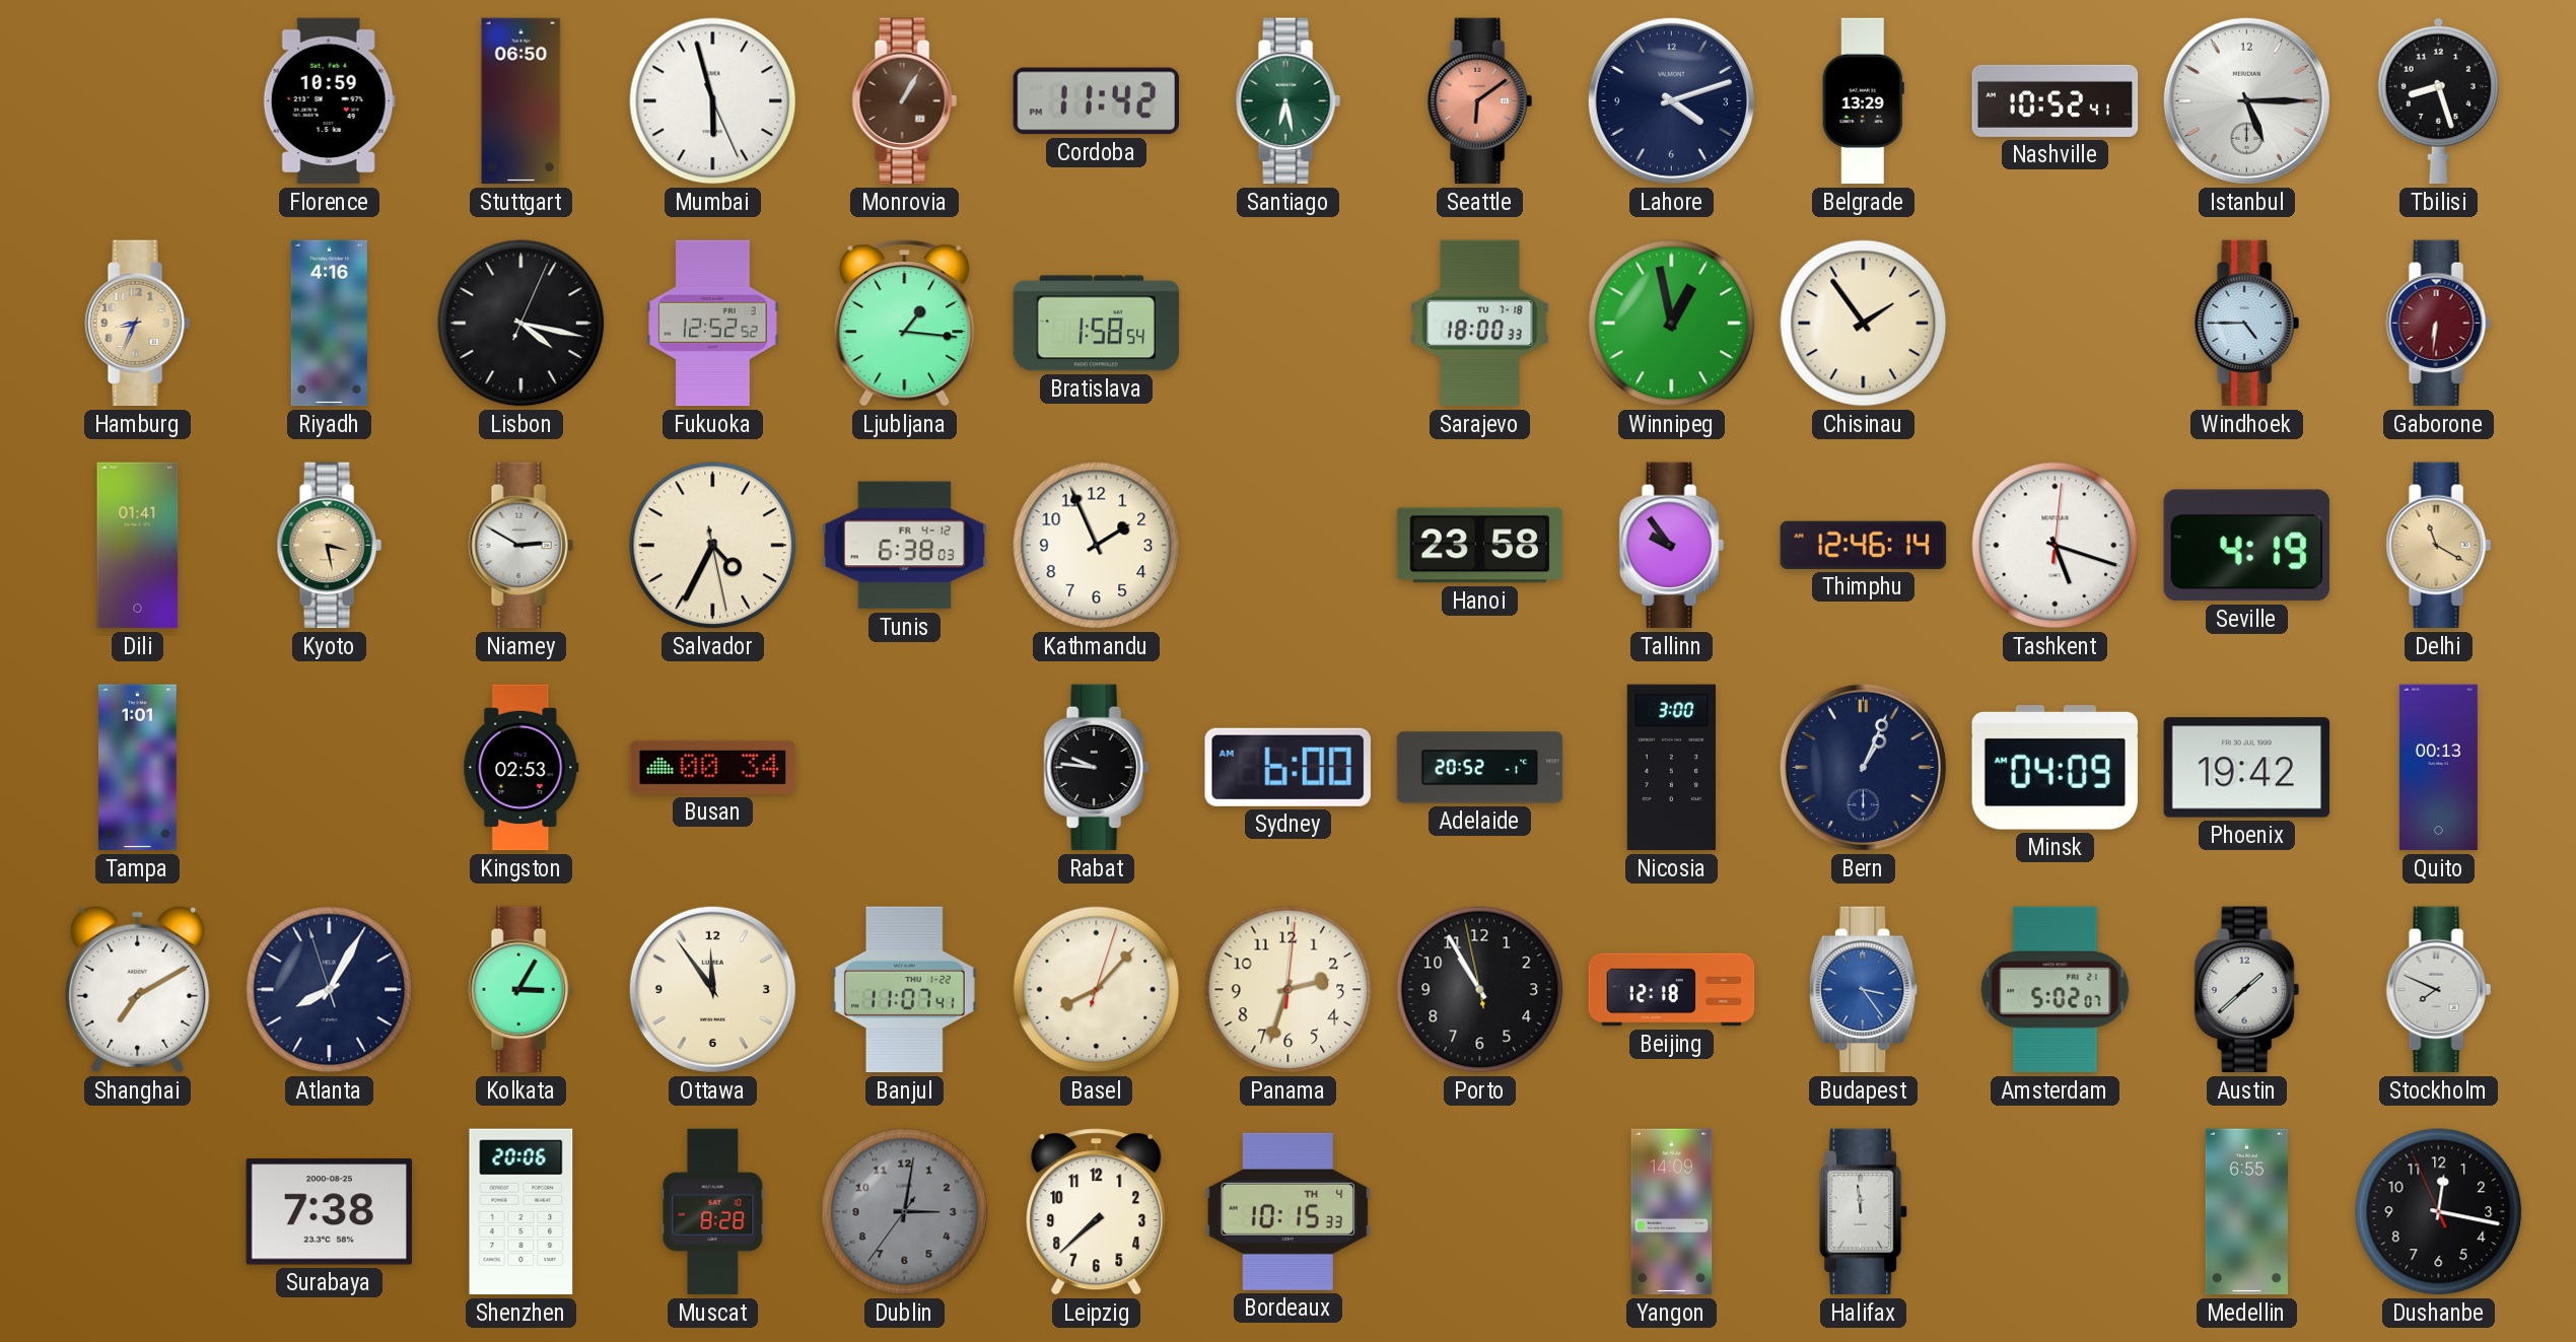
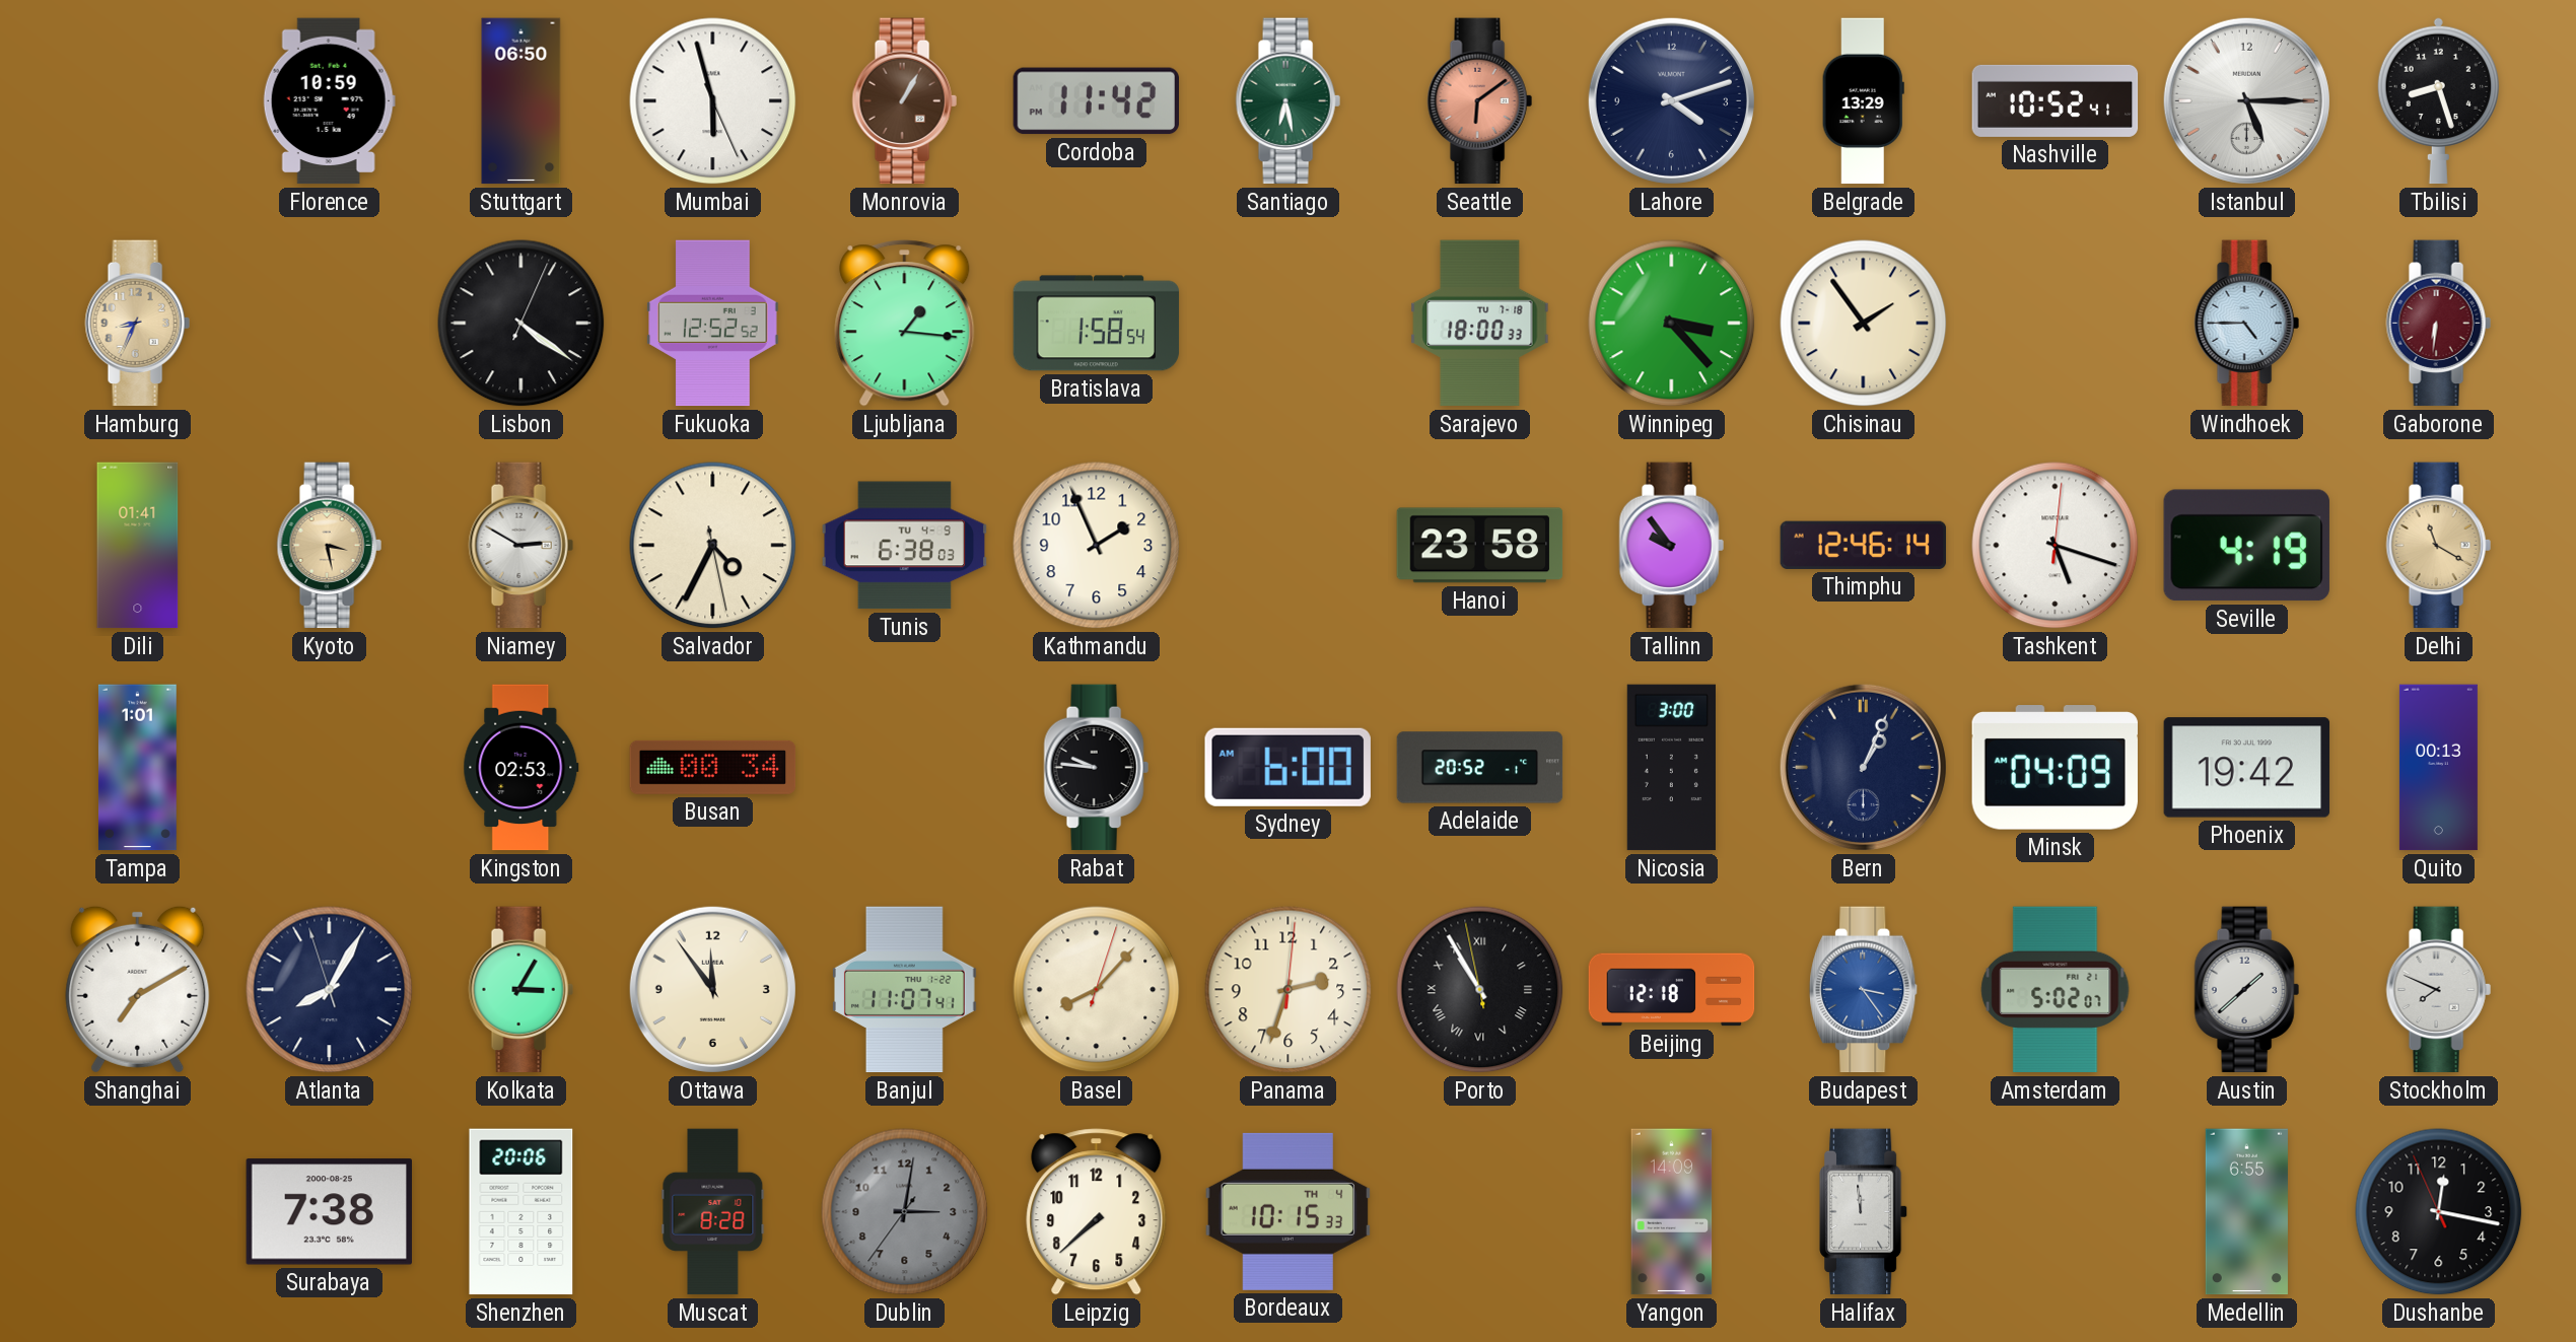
Riyadh: 4:16 -> none (329, 324)
Lisbon: 4:17 -> 4:21 (521, 324)
Winnipeg: 12:58 -> 3:23 (1672, 324)
Tunis date: FR 4-12 -> TU 4-9 (905, 546)
Porto numerals: Arabic -> Roman (1480, 990)
